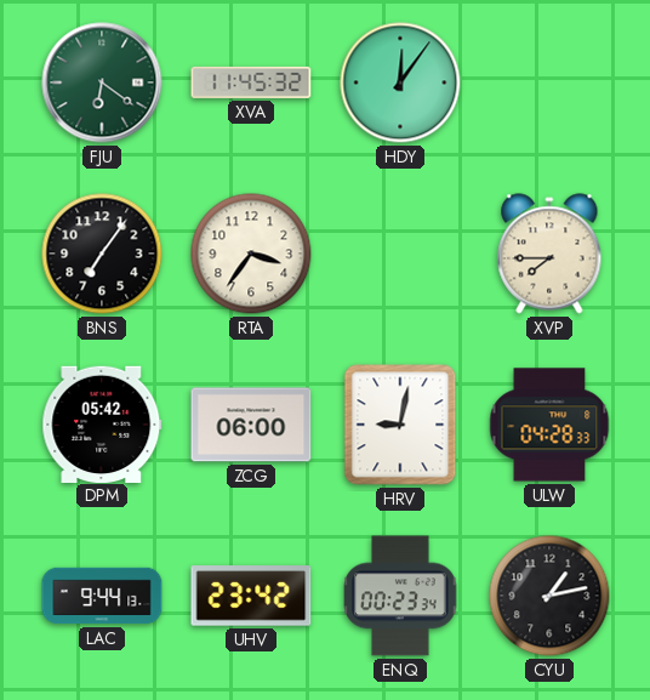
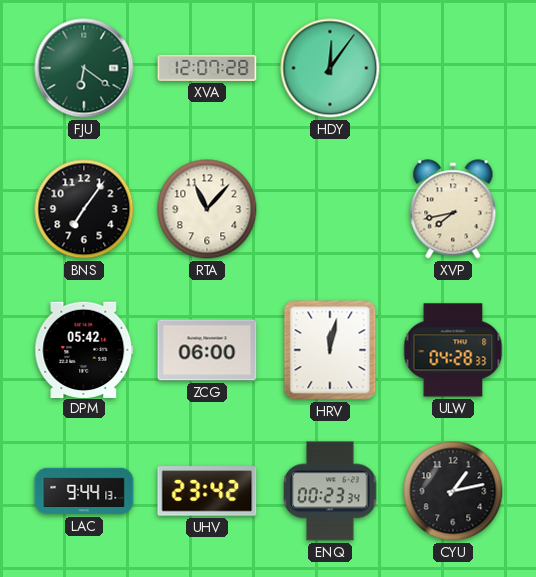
XVA: 11:45 -> 12:07 (207, 68)
RTA: 3:36 -> 11:07 (207, 209)
XVP: 7:45 -> 7:43 (453, 209)
HRV: 9:02 -> 12:02 (330, 350)
